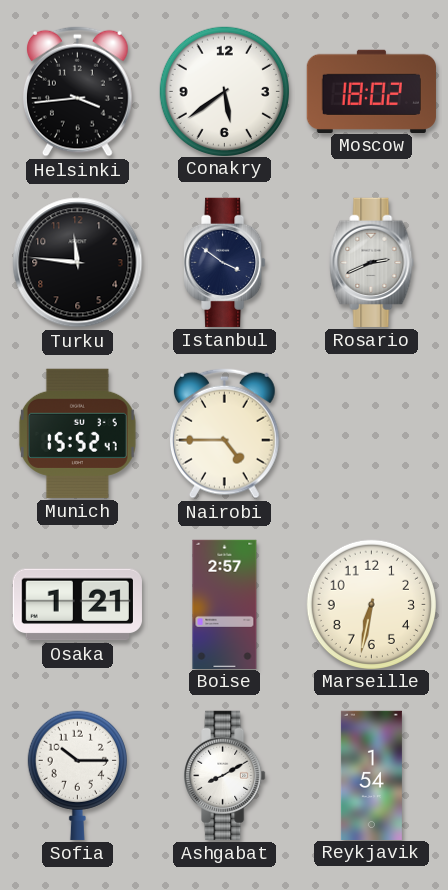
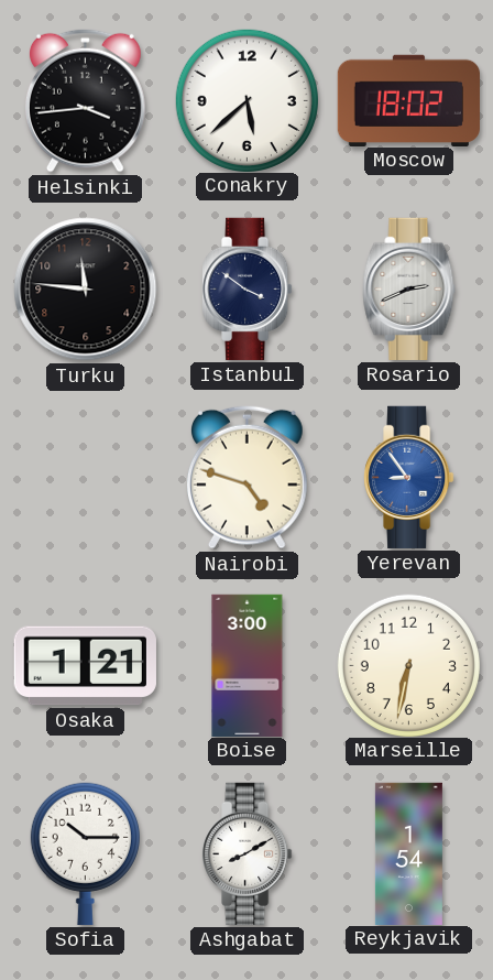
Conakry: 5:39 -> 5:38 (246, 100)
Munich: 15:52 -> none (77, 433)
Nairobi: 4:45 -> 4:48 (246, 477)
Yerevan: none -> 8:54 (409, 477)
Boise: 2:57 -> 3:00 (248, 665)
